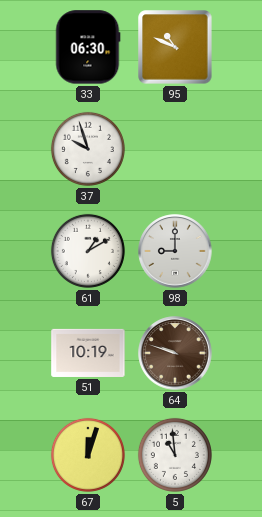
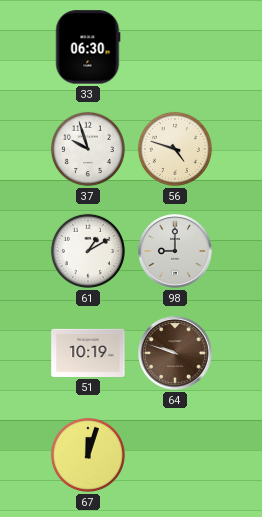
95: 10:49 -> none (175, 47)
56: none -> 4:48 (175, 149)
5: 10:59 -> none (175, 455)
